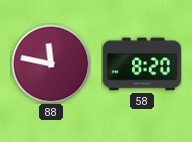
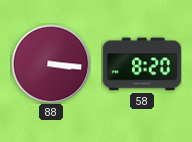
88: 11:47 -> 3:16 (51, 64)
